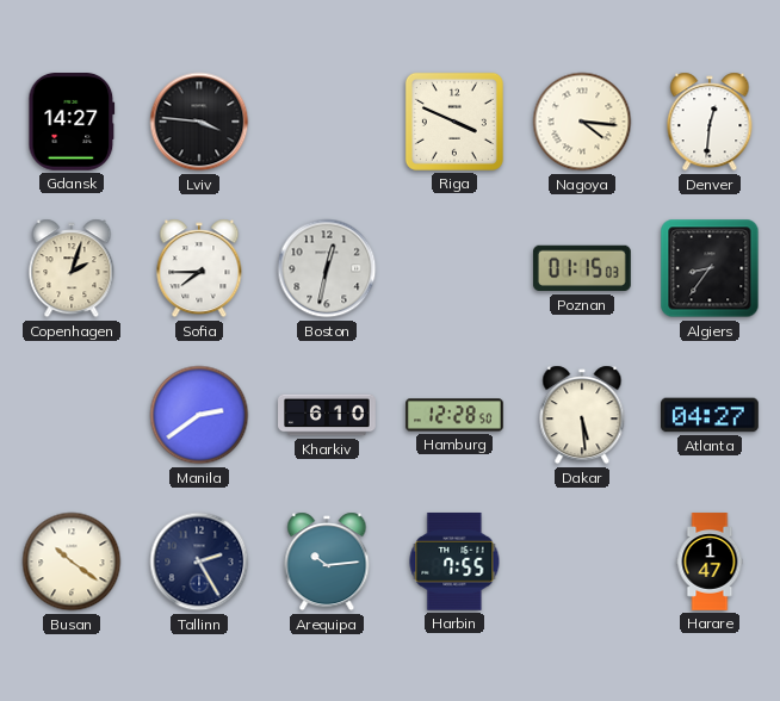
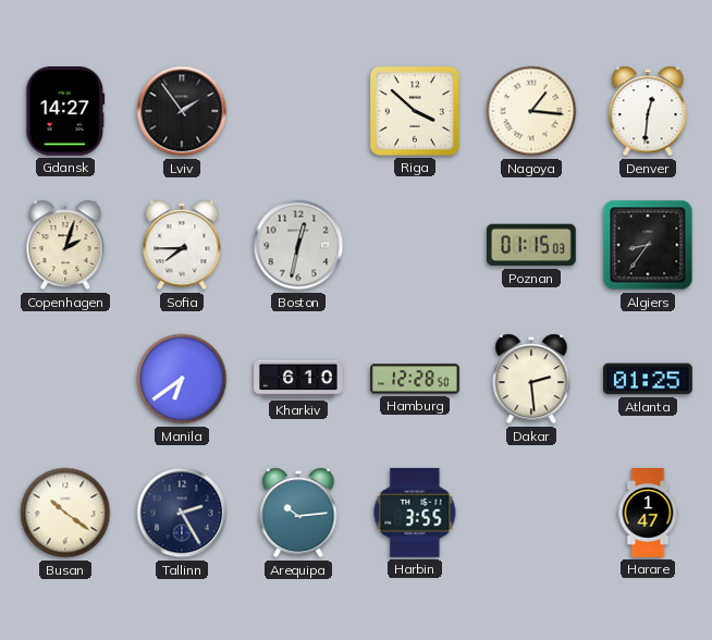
Lviv: 3:46 -> 1:54 (182, 111)
Riga: 3:49 -> 3:52 (415, 111)
Nagoya: 4:16 -> 1:16 (531, 111)
Manila: 2:39 -> 6:39 (182, 379)
Dakar: 5:29 -> 2:29 (531, 379)
Atlanta: 04:27 -> 01:25 (649, 379)
Harbin: 7:55 -> 3:55 (415, 513)
